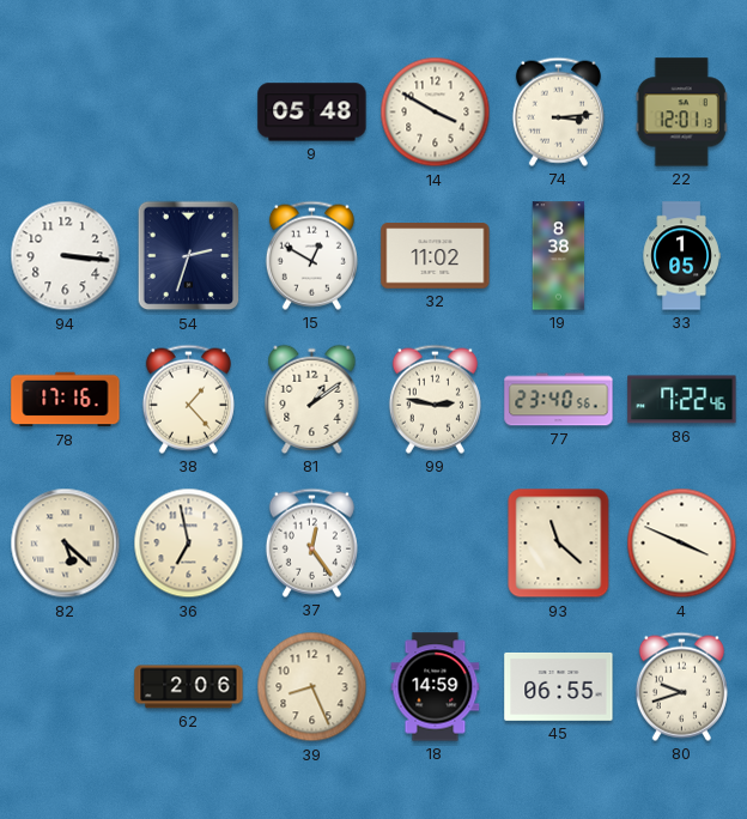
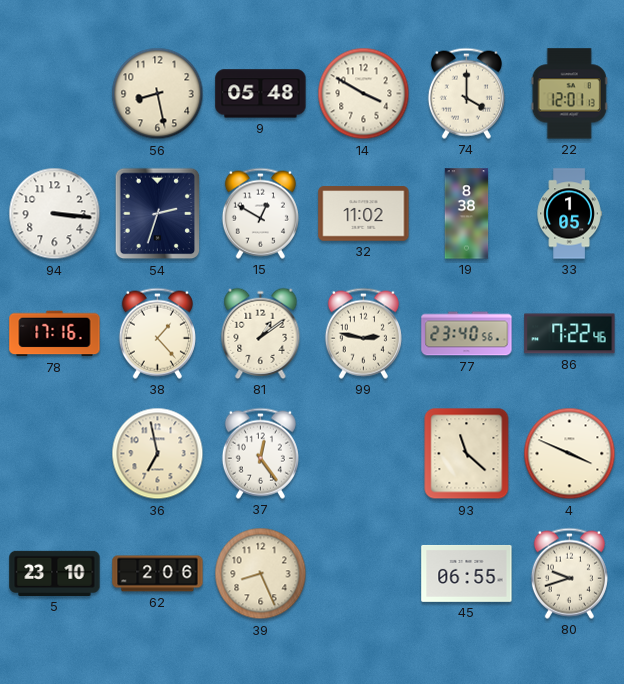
56: none -> 8:28 (158, 94)
74: 3:14 -> 4:00 (466, 93)
82: 5:22 -> none (66, 544)
5: none -> 23:10 (55, 573)
18: 14:59 -> none (436, 687)
